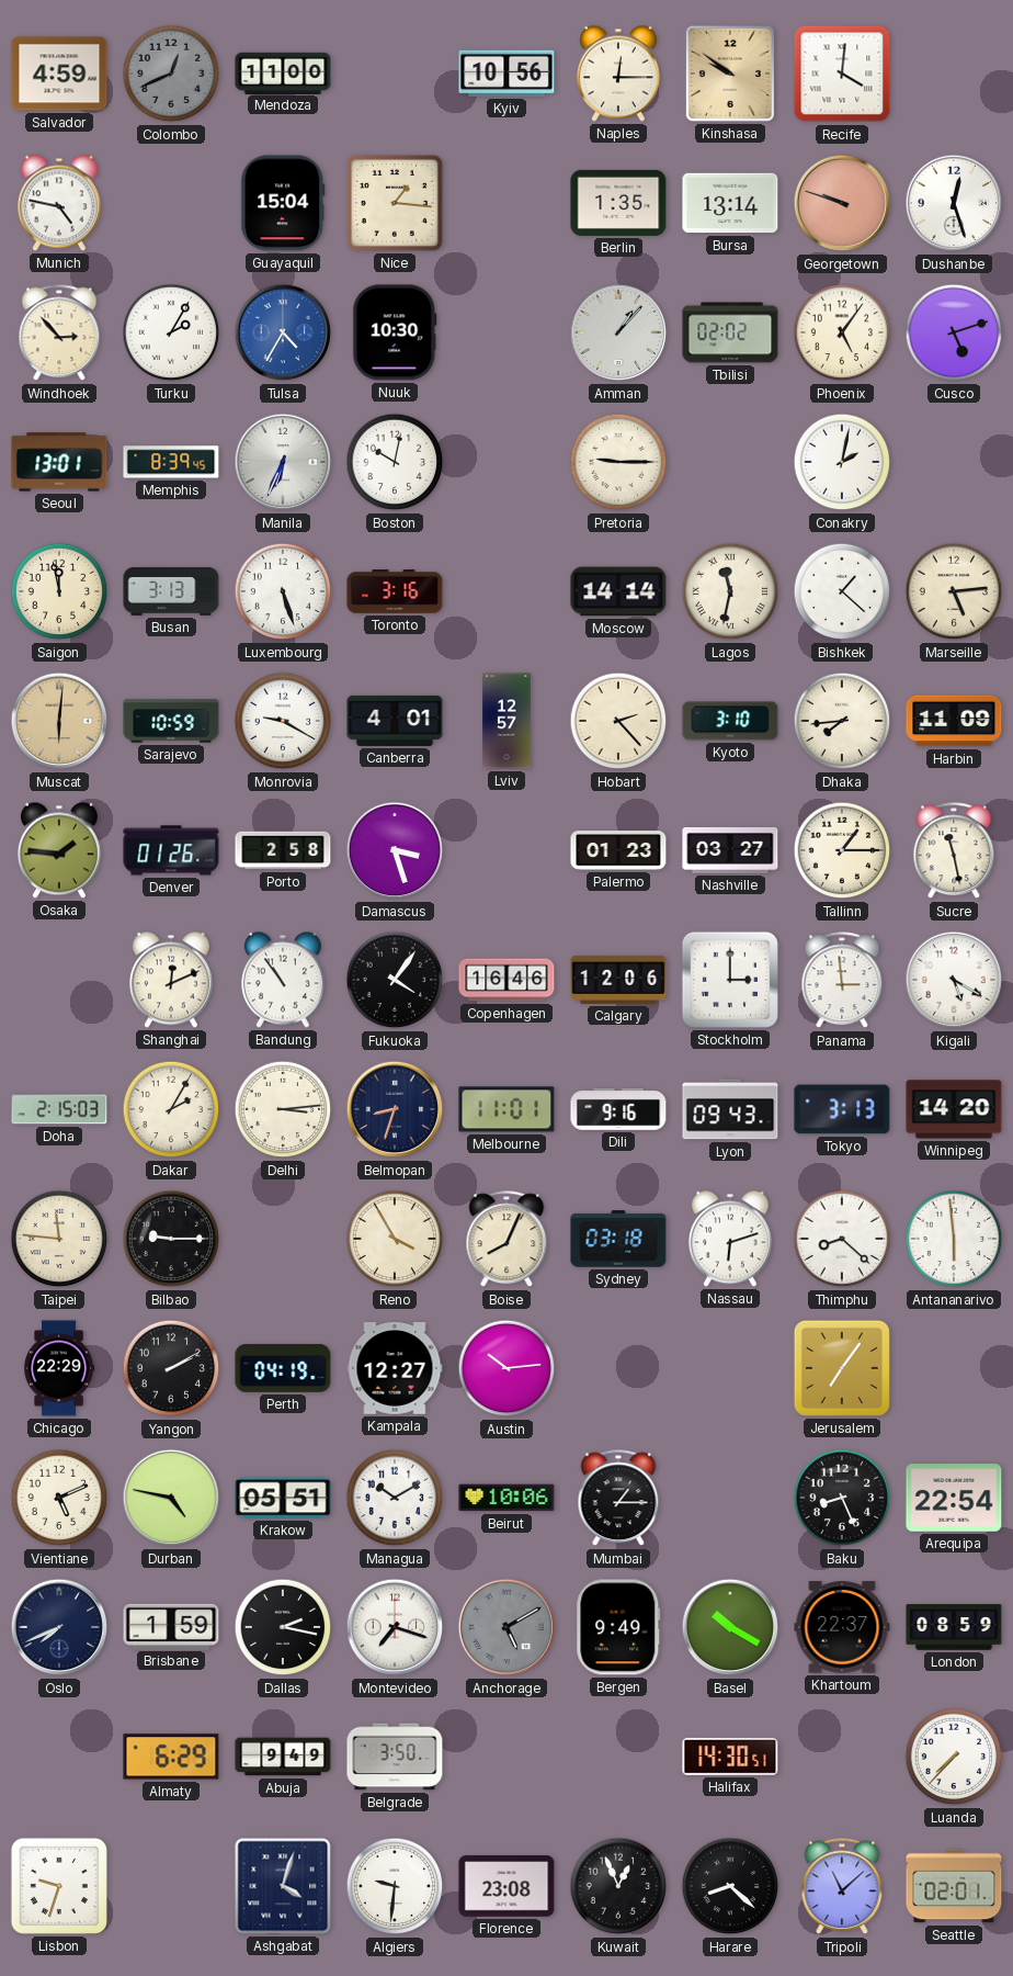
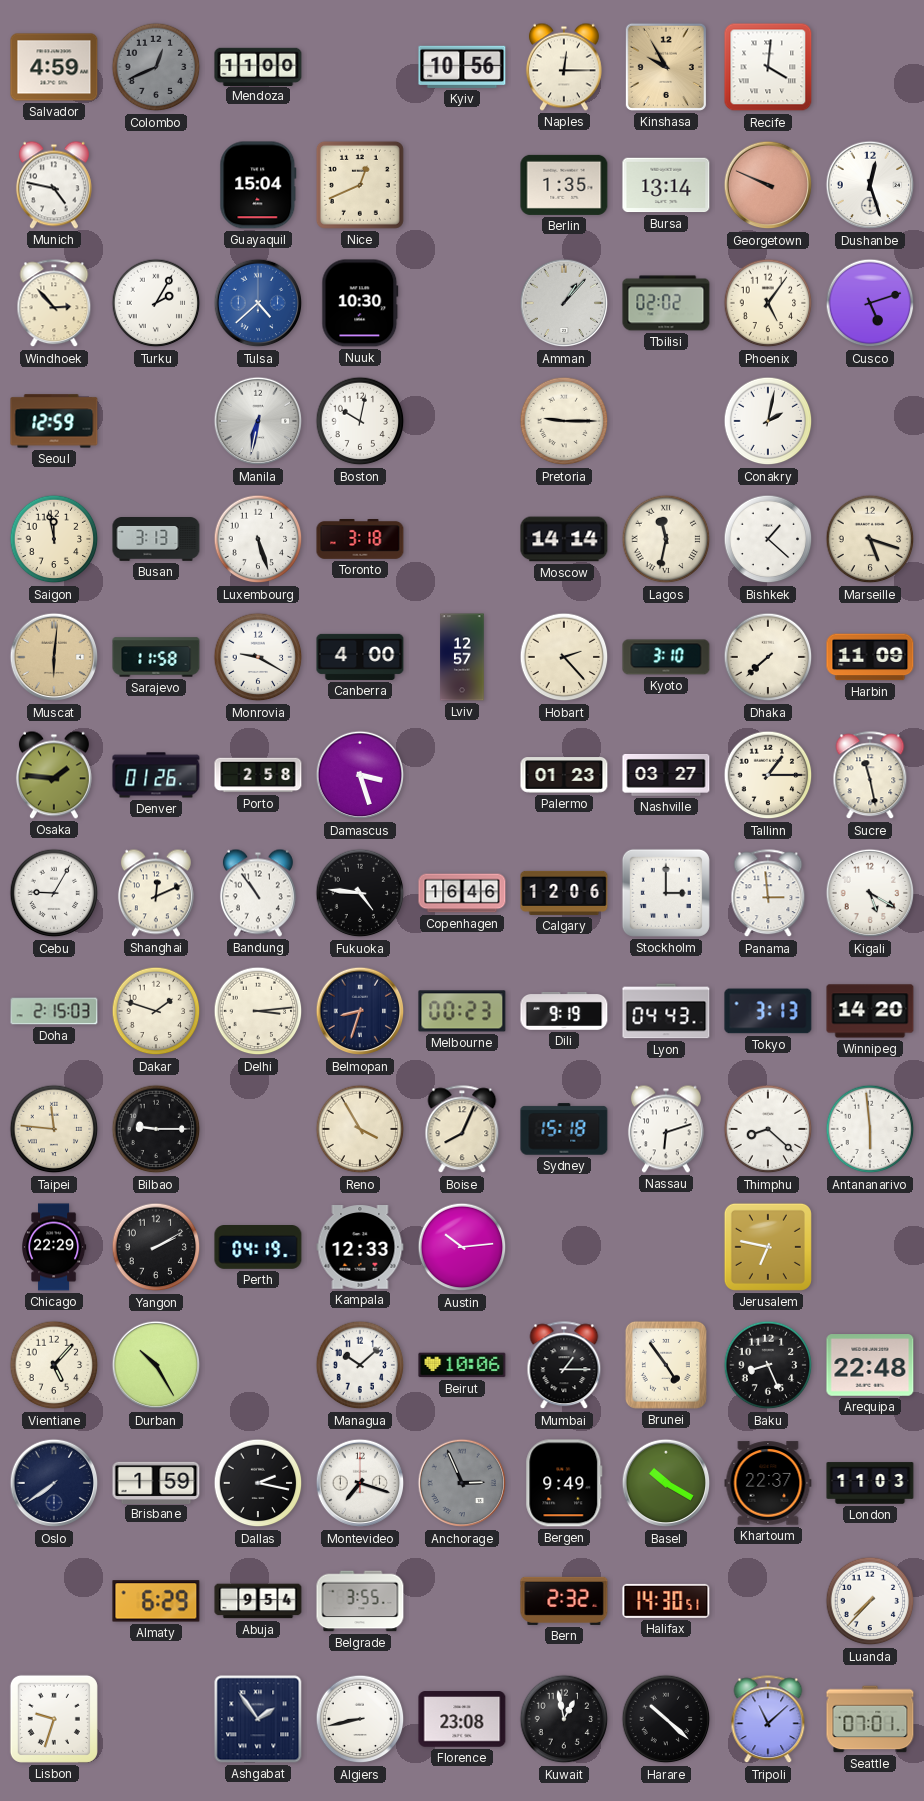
Kinshasa: 9:51 -> 9:55 (666, 67)
Nice: 1:16 -> 12:41 (360, 185)
Georgetown: 9:48 -> 9:49 (768, 185)
Tulsa: 4:35 -> 4:38 (258, 303)
Seoul: 13:01 -> 12:59 (54, 421)
Memphis: 8:39 -> none (171, 462)
Manila: 6:34 -> 6:32 (258, 421)
Toronto: 3:16 -> 3:18 (360, 540)
Marseille: 5:14 -> 5:18 (870, 539)
Sarajevo: 10:59 -> 11:58 (156, 657)
Canberra: 4:01 -> 4:00 (360, 657)
Dhaka: 7:44 -> 7:38 (768, 657)
Cebu: none -> 9:05 (54, 893)
Fukuoka: 4:06 -> 4:46 (360, 893)
Dakar: 2:05 -> 1:48 (156, 1011)
Melbourne: 11:01 -> 00:23 (462, 1011)
Dili: 9:16 -> 9:19 (564, 1012)
Lyon: 09:43 -> 04:43 (666, 1011)
Sydney: 03:18 -> 15:18 (564, 1129)
Kampala: 12:27 -> 12:33 (360, 1247)
Jerusalem: 7:06 -> 6:47 (768, 1247)
Vientiane: 5:11 -> 5:07 (54, 1365)
Durban: 4:47 -> 10:25 (156, 1365)
Krakow: 05:51 -> none (283, 1498)
Managua: 10:10 -> 10:08 (360, 1365)
Brunei: none -> 4:54 (666, 1365)
Arequipa: 22:54 -> 22:48 (870, 1365)
Oslo: 7:41 -> 7:39 (54, 1483)
Anchorage: 5:10 -> 2:56 (462, 1483)
London: 08:59 -> 11:03 (870, 1483)
Abuja: 9:49 -> 9:54 (258, 1601)
Belgrade: 3:50 -> 3:55 (360, 1601)
Bern: none -> 2:32 (564, 1601)
Ashgabat: 4:03 -> 1:54 (258, 1719)
Algiers: 9:31 -> 8:43 (360, 1719)
Kuwait: 12:56 -> 12:58 (564, 1719)
Harare: 8:22 -> 10:22 (666, 1719)
Seattle: 02:01 -> 07:01 (870, 1719)
